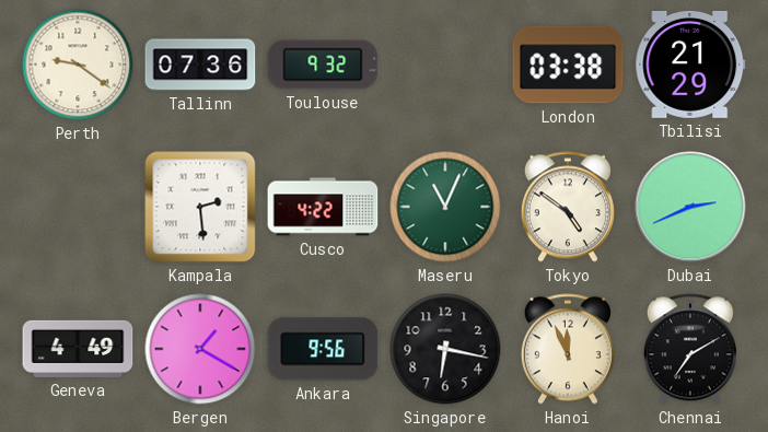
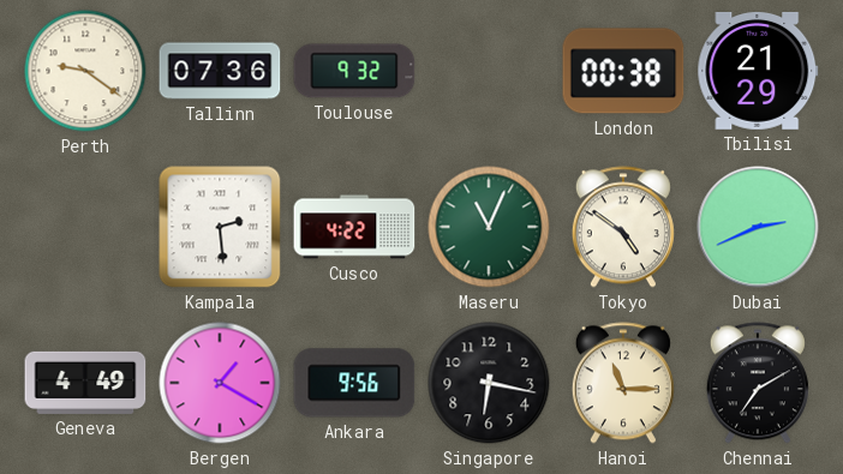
London: 03:38 -> 00:38 (623, 71)
Hanoi: 11:56 -> 11:15 (623, 383)
